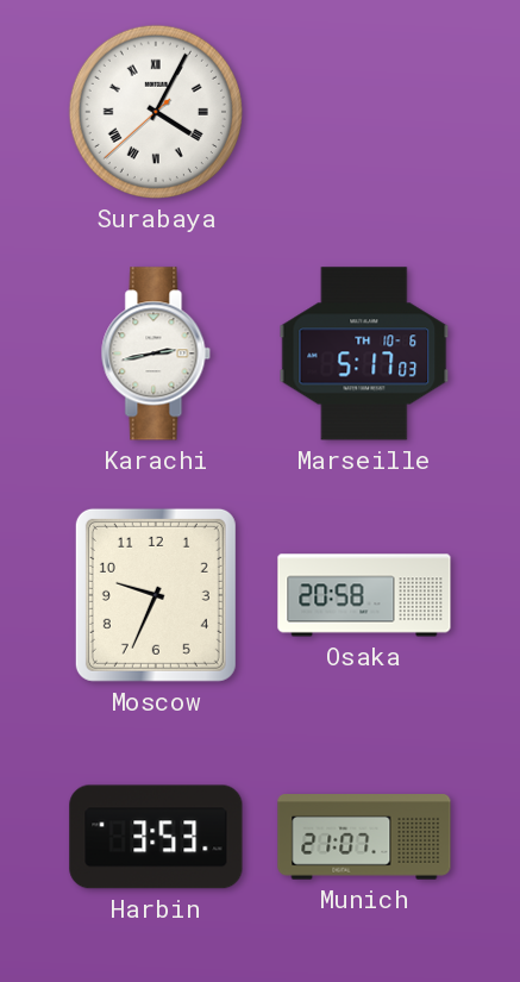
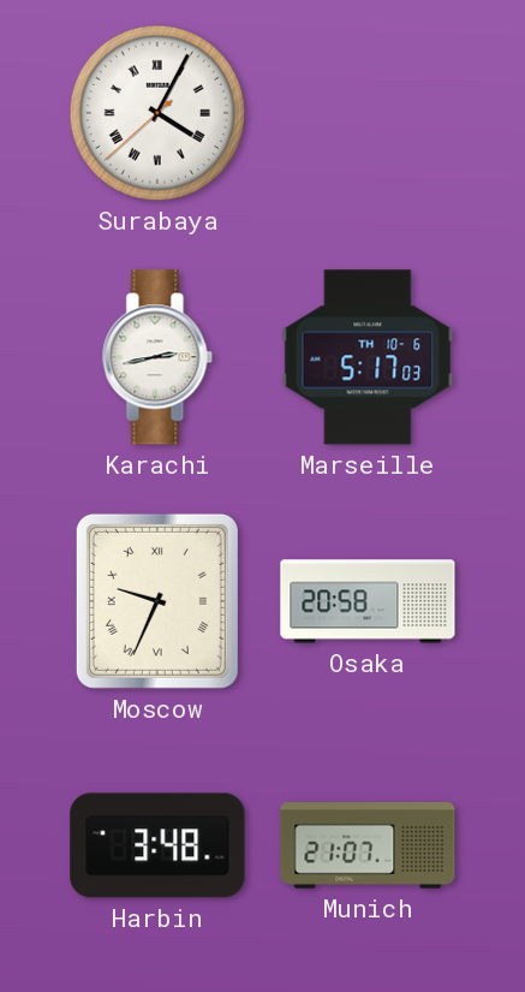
Moscow numerals: Arabic -> Roman (157, 601)
Harbin: 3:53 -> 3:48 (157, 845)
